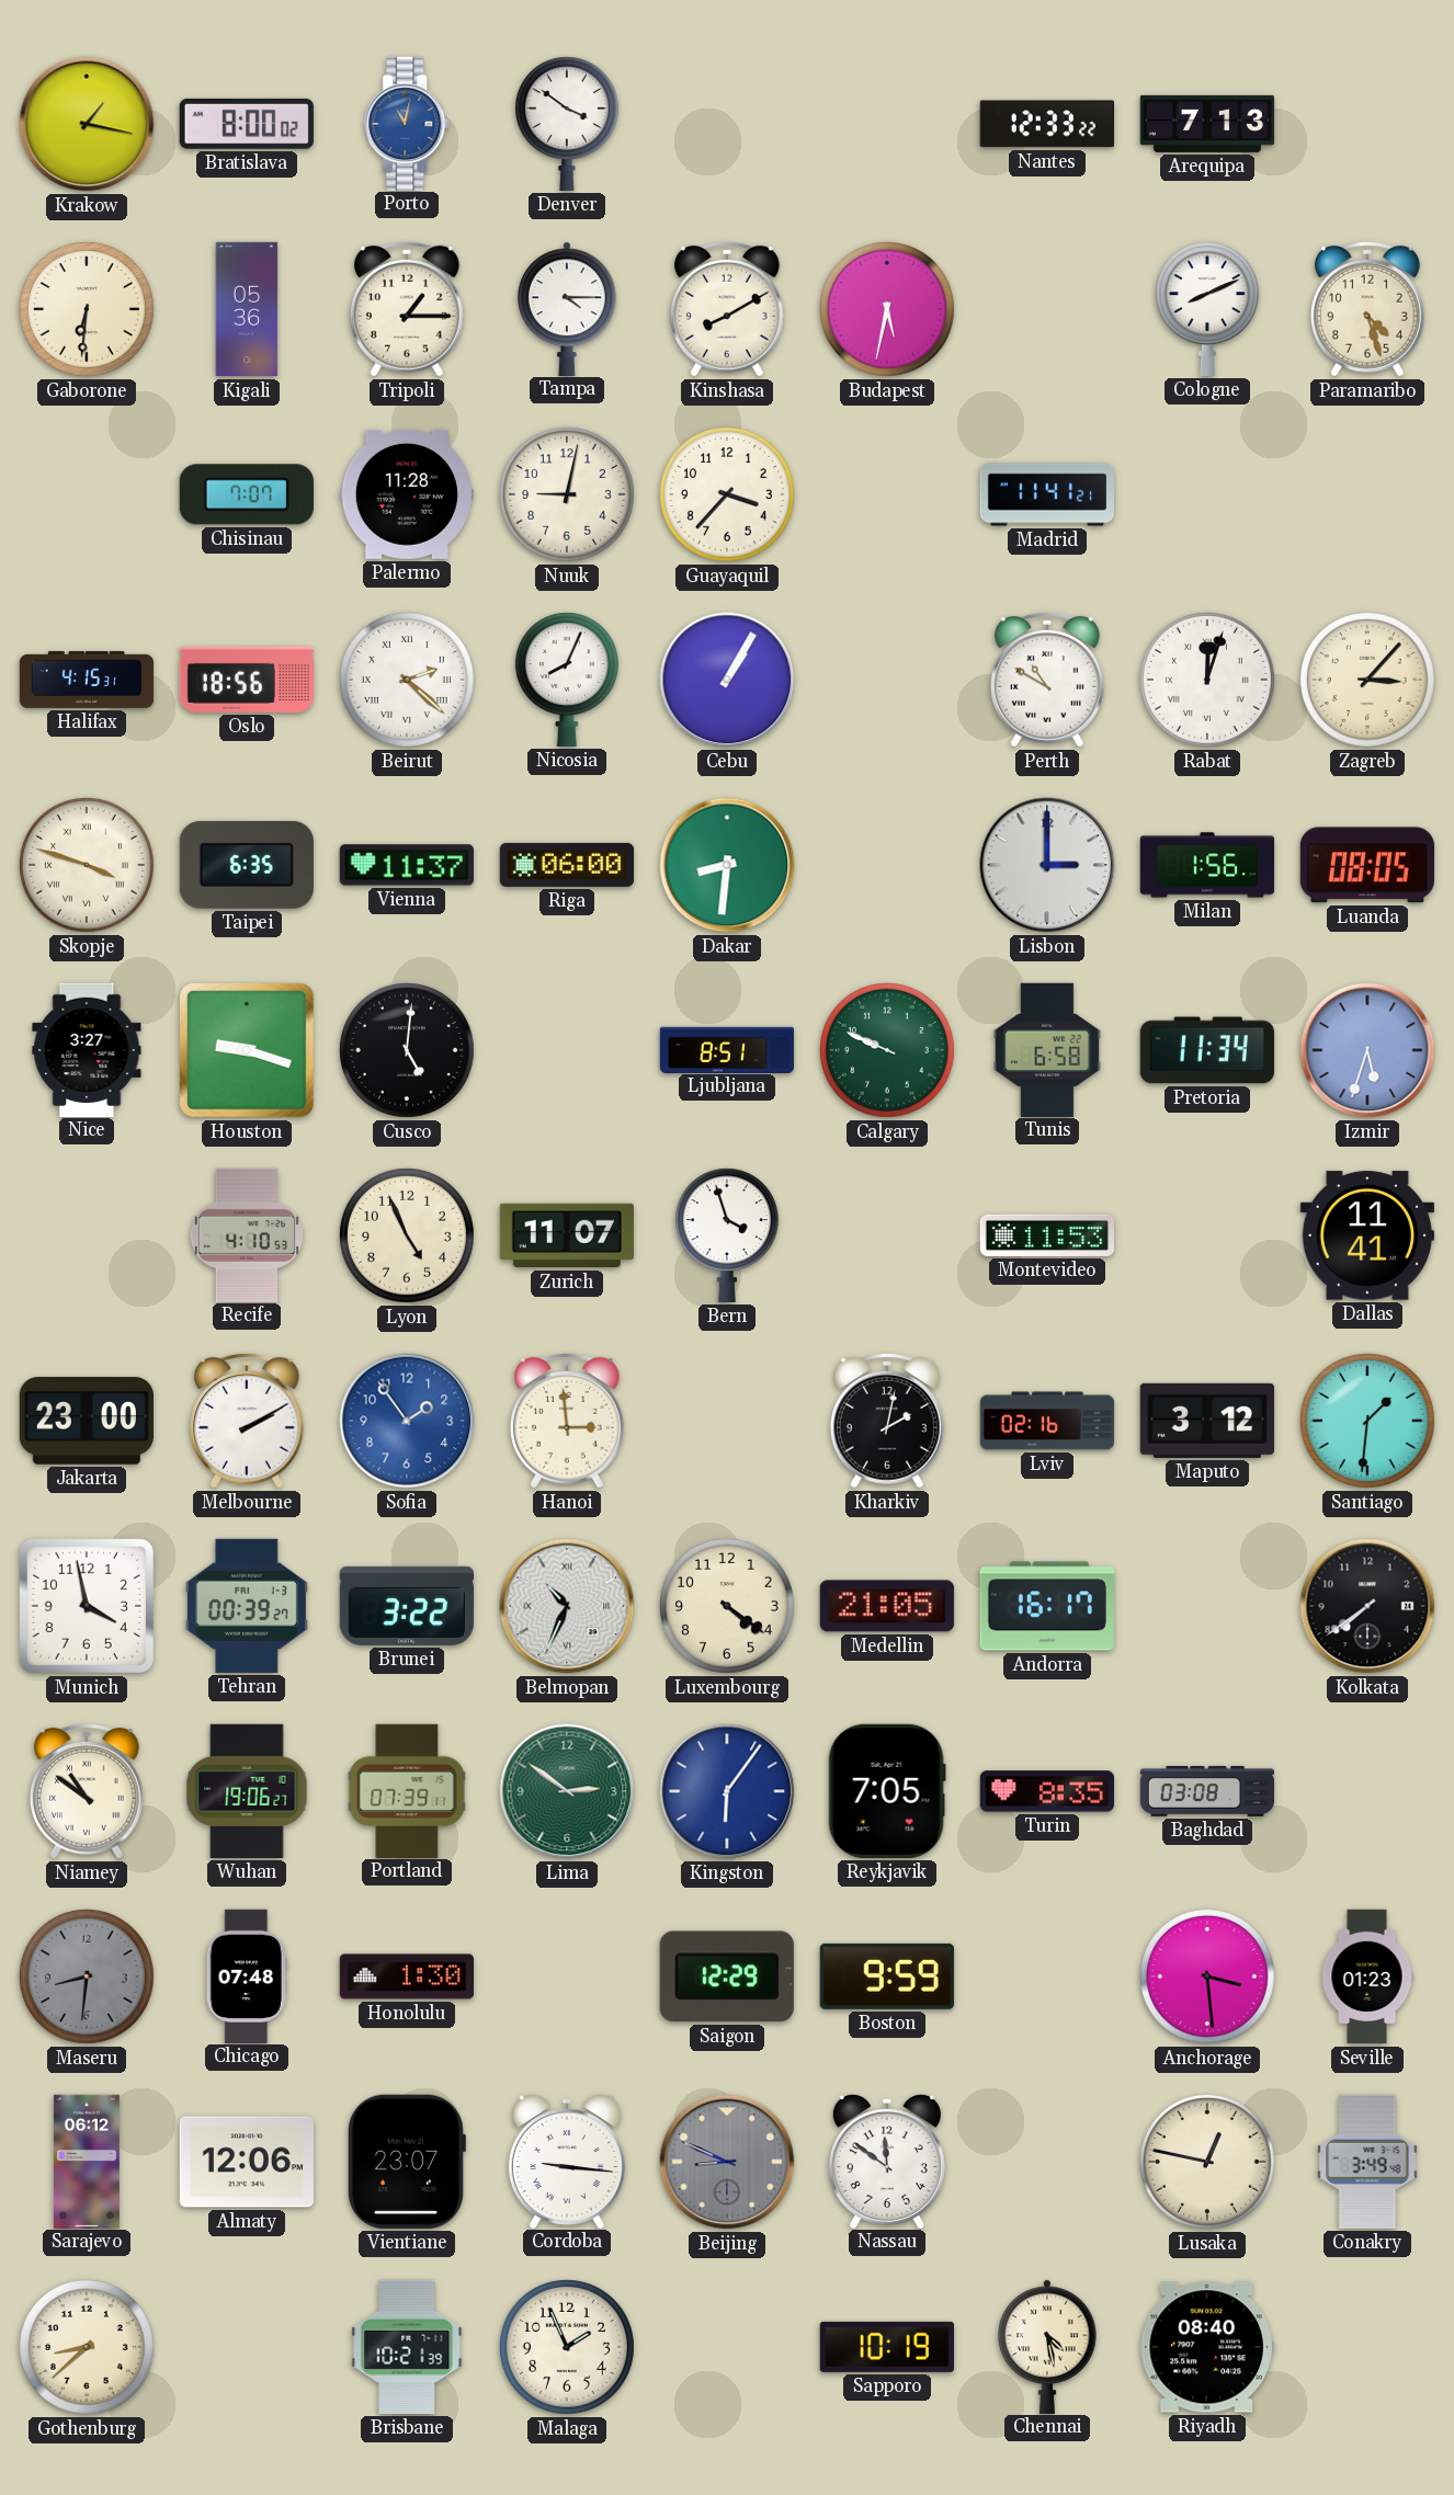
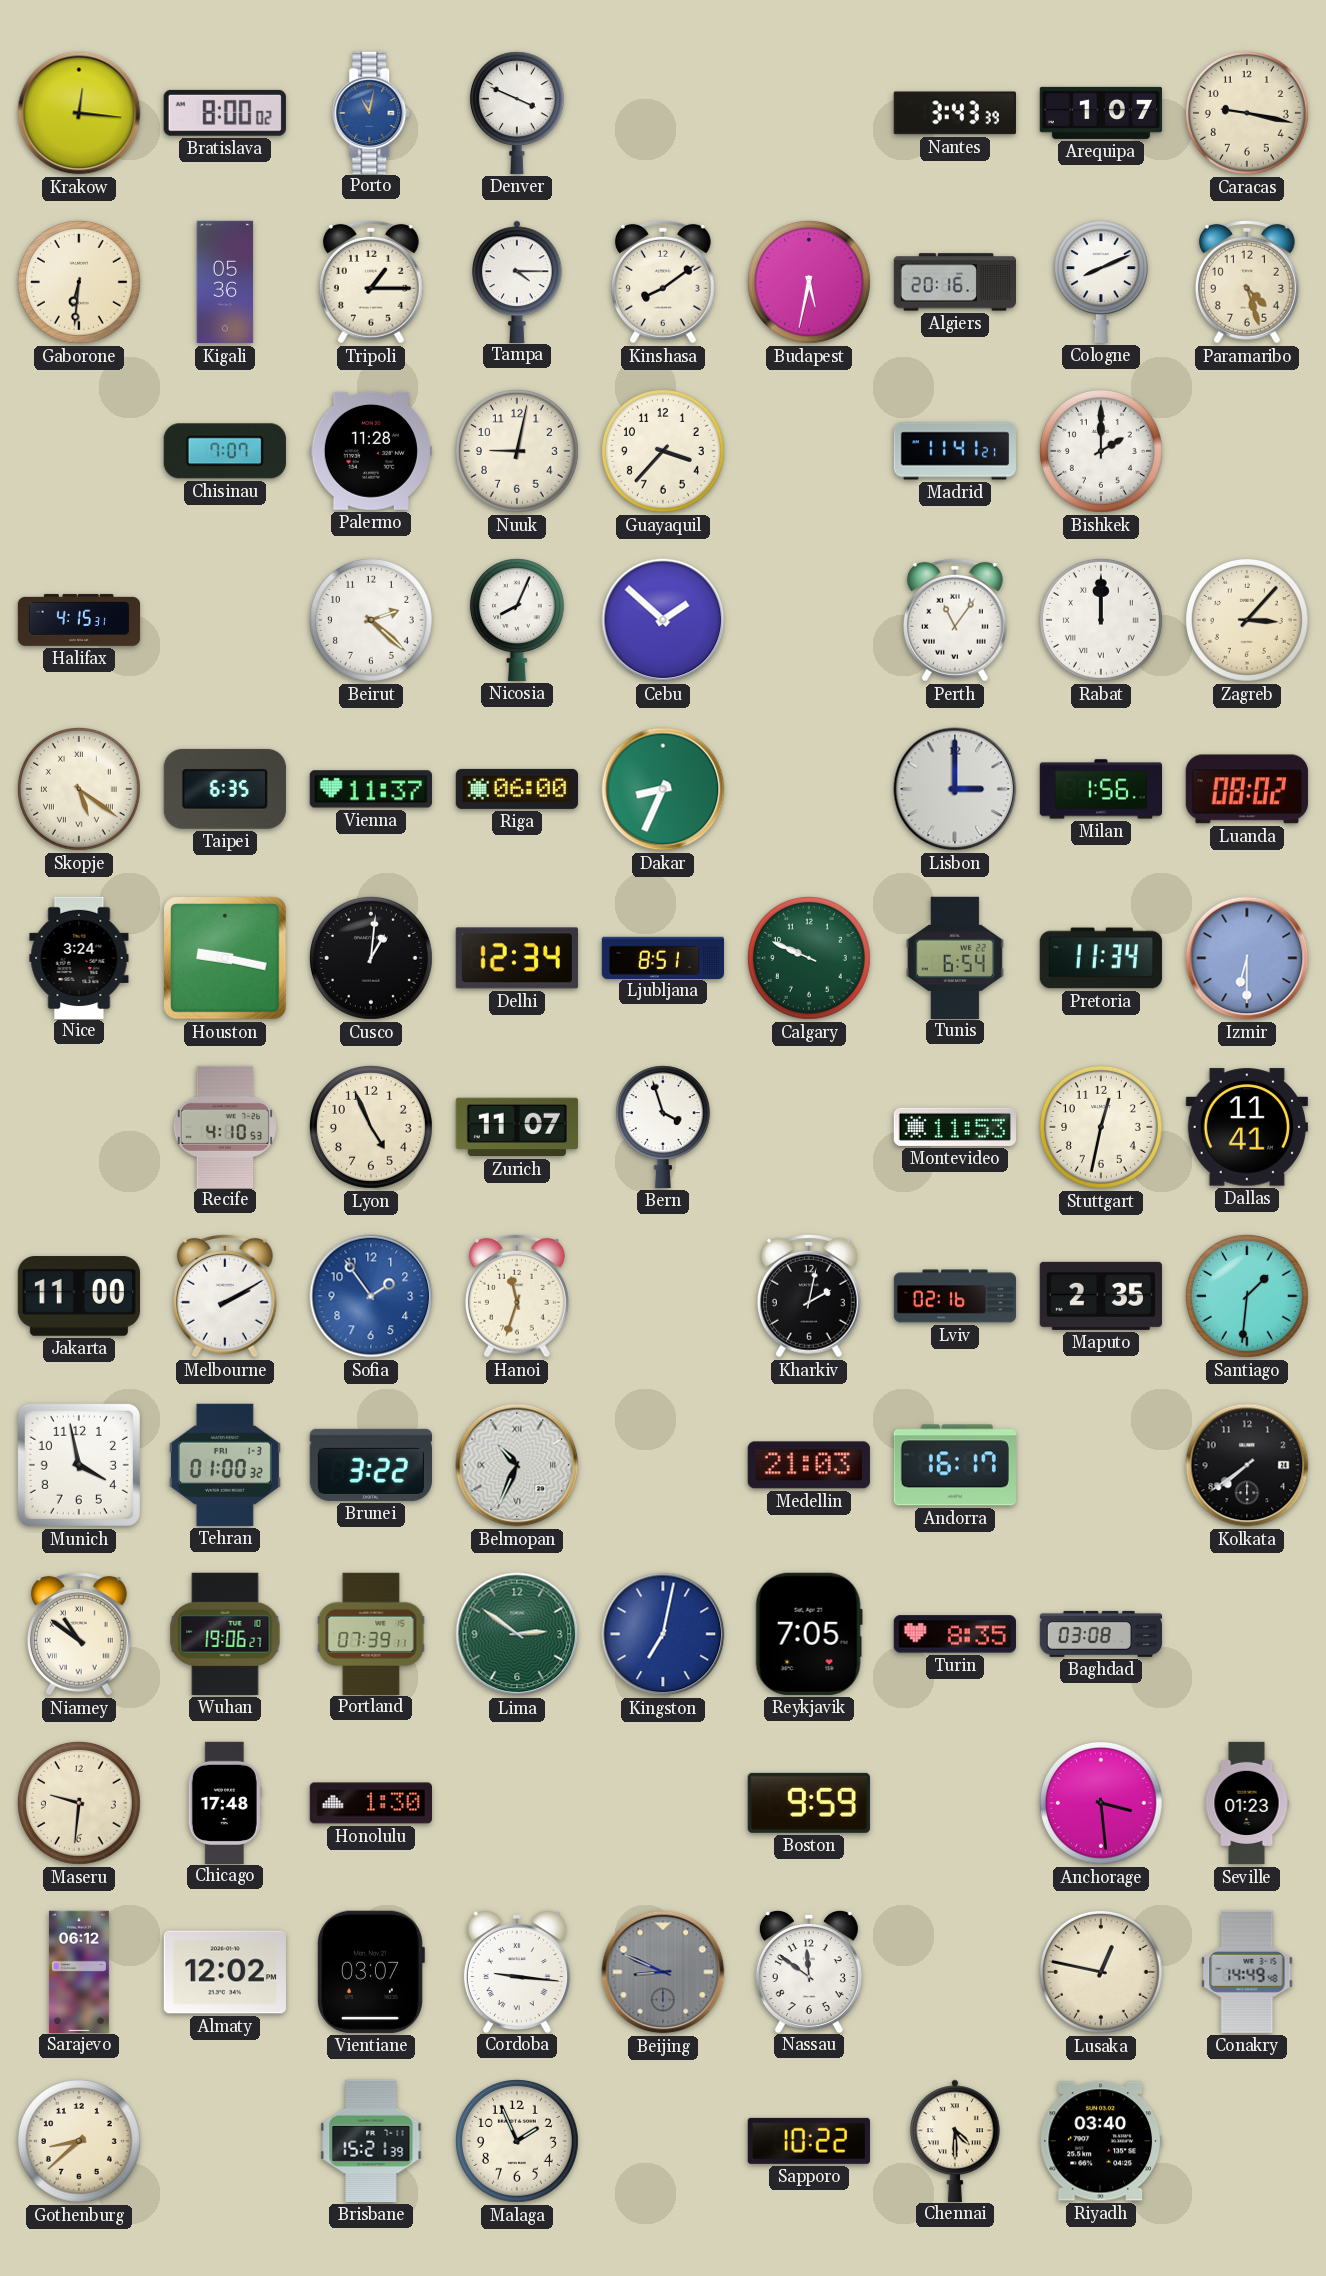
Krakow: 1:17 -> 12:16 (79, 113)
Denver: 3:51 -> 3:49 (517, 113)
Nantes: 12:33 -> 3:43 (955, 113)
Arequipa: 7:13 -> 1:07 (1100, 113)
Caracas: none -> 9:17 (1247, 113)
Kinshasa: 8:10 -> 8:09 (663, 282)
Algiers: none -> 20:16 (954, 282)
Bishkek: none -> 2:00 (1101, 451)
Oslo: 18:56 -> none (246, 680)
Beirut numerals: Roman -> Arabic (371, 620)
Cebu: 1:05 -> 1:52 (663, 620)
Perth: 10:50 -> 11:06 (955, 620)
Rabat: 12:03 -> 12:00 (1101, 620)
Skopje: 3:48 -> 5:21 (79, 789)
Dakar: 8:31 -> 8:34 (663, 789)
Luanda: 08:05 -> 08:02 (1247, 789)
Nice: 3:27 -> 3:24 (79, 957)
Houston: 9:18 -> 9:17 (226, 959)
Cusco: 5:01 -> 1:01 (371, 958)
Delhi: none -> 12:34 (517, 958)
Tunis: 6:58 -> 6:54 (955, 957)
Izmir: 5:33 -> 6:30 (1247, 958)
Stuttgart: none -> 12:32 (1101, 1127)
Jakarta: 23:00 -> 11:00 (78, 1296)
Hanoi: 2:59 -> 11:33 (517, 1296)
Maputo: 3:12 -> 2:35 (1101, 1296)
Tehran: 00:39 -> 01:00 (225, 1465)
Luxembourg: 4:21 -> none (727, 1606)
Medellin: 21:05 -> 21:03 (809, 1465)
Kingston: 6:06 -> 7:02 (663, 1634)
Maseru: 8:31 -> 9:31 (79, 1803)
Maseru dial: grey -> cream (79, 1803)
Chicago: 07:48 -> 17:48 (225, 1802)
Saigon: 12:29 -> none (727, 1976)
Almaty: 12:06 -> 12:02 (224, 1972)
Vientiane: 23:07 -> 03:07 (371, 1972)
Conakry: 3:49 -> 14:49 (1247, 1972)
Brisbane: 10:21 -> 15:21 (371, 2141)
Sapporo: 10:19 -> 10:22 (809, 2141)
Chennai: 4:28 -> 4:30 (956, 2140)
Riyadh: 08:40 -> 03:40 (1101, 2141)
